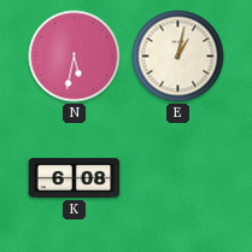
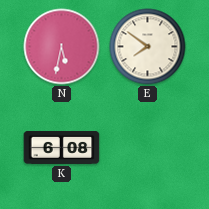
E: 1:02 -> 7:51 (148, 47)
